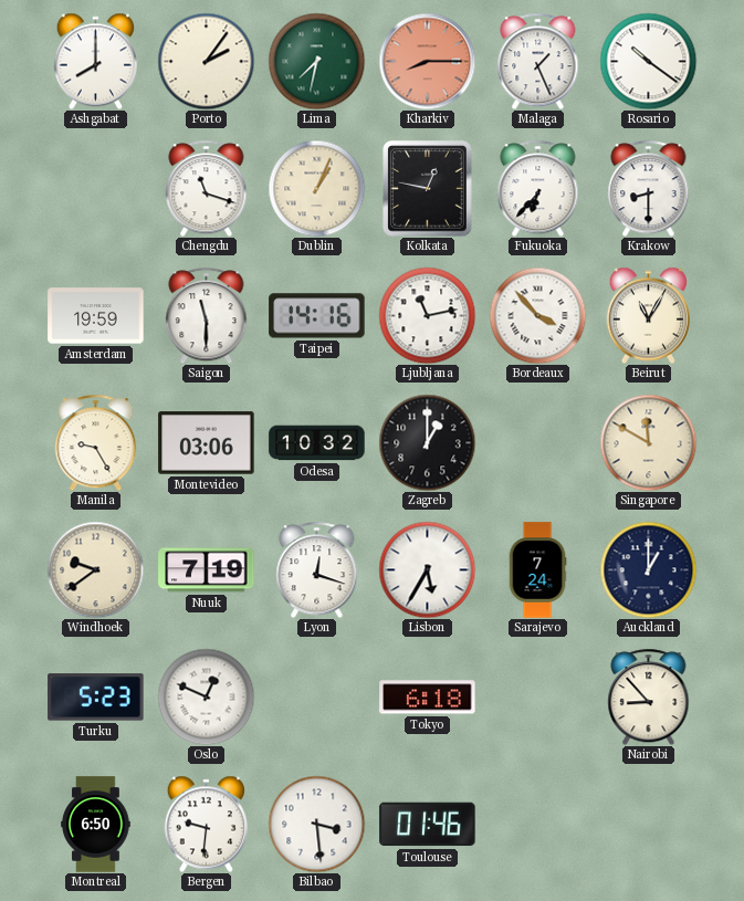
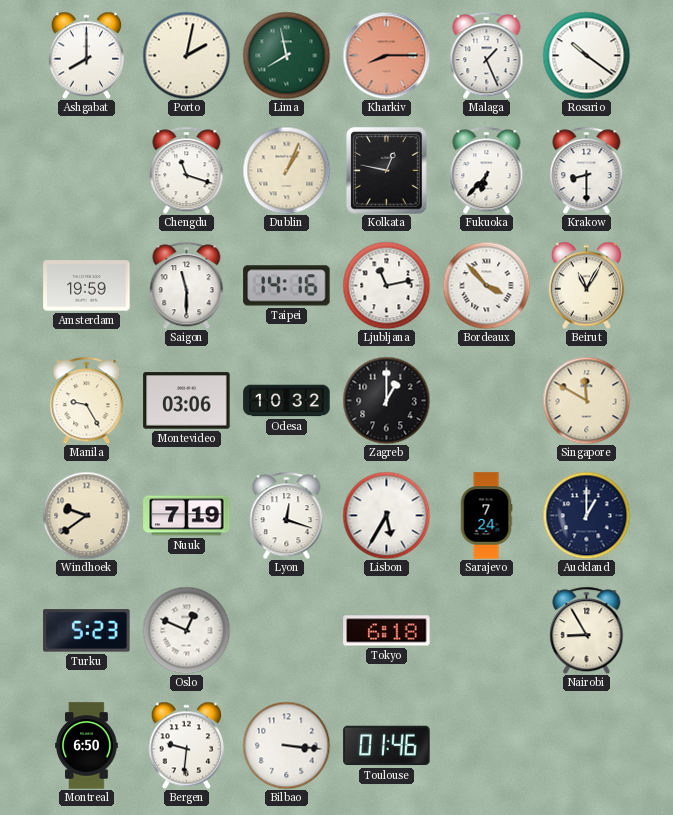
Porto: 2:06 -> 2:02 (186, 55)
Lima: 7:32 -> 7:58 (286, 55)
Nairobi: 8:53 -> 8:55 (587, 630)
Bilbao: 3:29 -> 3:16 (286, 745)
